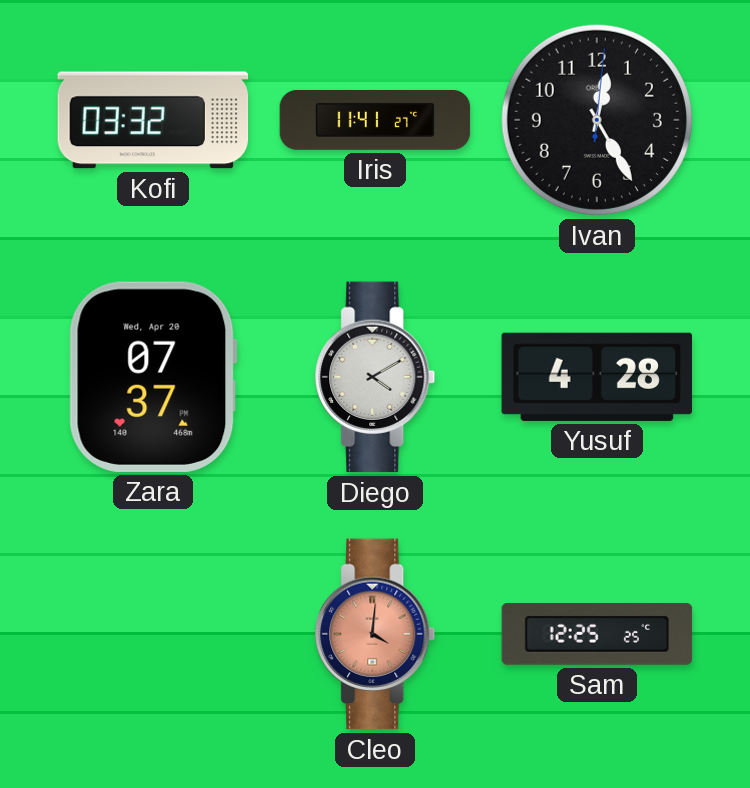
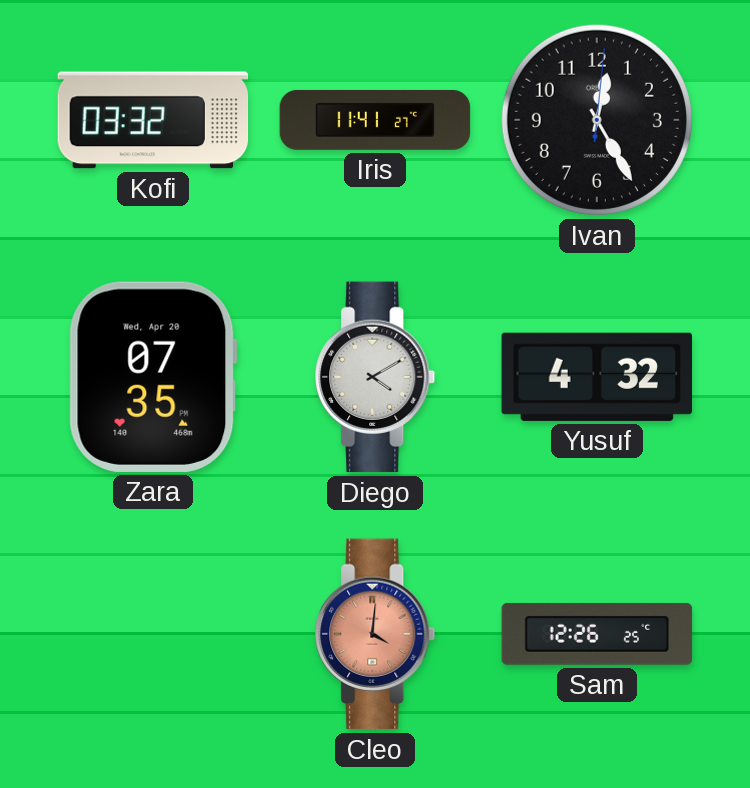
Zara: 07:37 -> 07:35 (153, 377)
Yusuf: 4:28 -> 4:32 (597, 377)
Sam: 12:25 -> 12:26 (597, 634)
